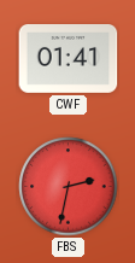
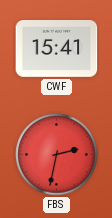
CWF: 01:41 -> 15:41 (57, 49)
